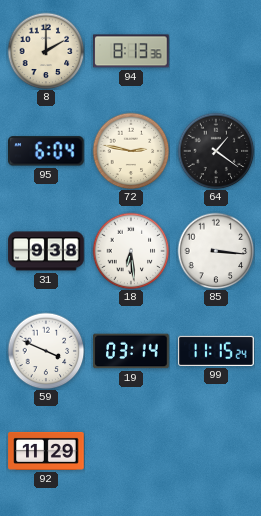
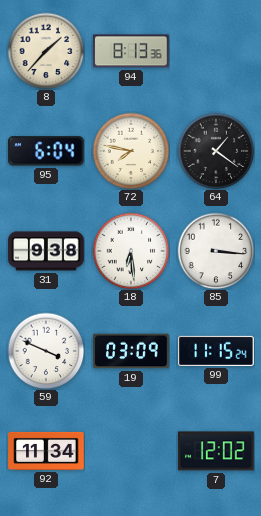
8: 2:00 -> 1:37 (46, 51)
72: 2:47 -> 7:47 (131, 151)
19: 03:14 -> 03:09 (131, 351)
92: 11:29 -> 11:34 (46, 451)
7: none -> 12:02 (216, 451)
